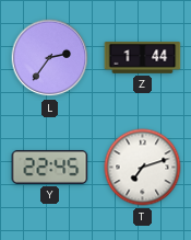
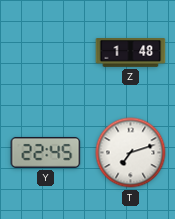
L: 2:36 -> none (50, 58)
Z: 1:44 -> 1:48 (131, 53)
